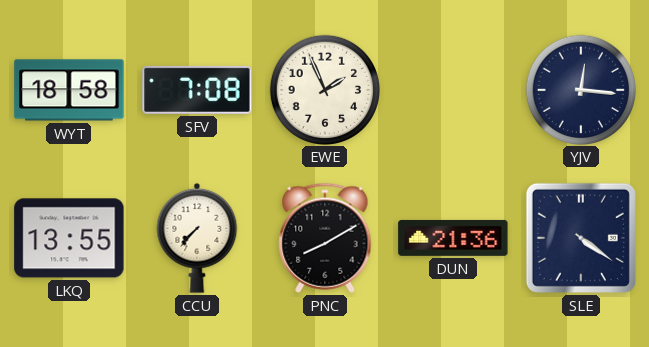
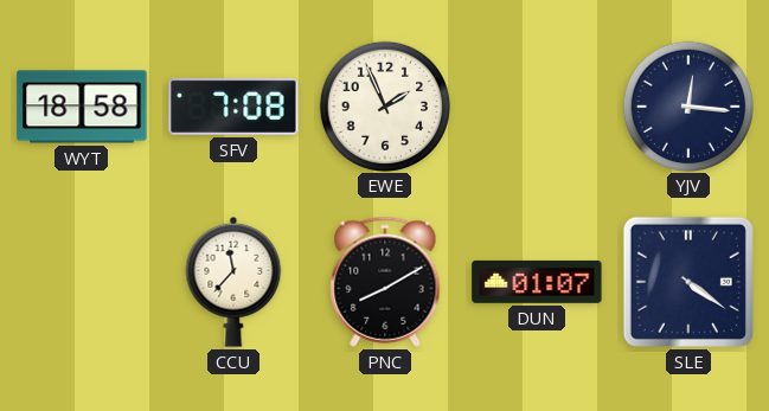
LKQ: 13:55 -> none (69, 238)
CCU: 7:37 -> 11:37 (233, 282)
DUN: 21:36 -> 01:07 (537, 282)
